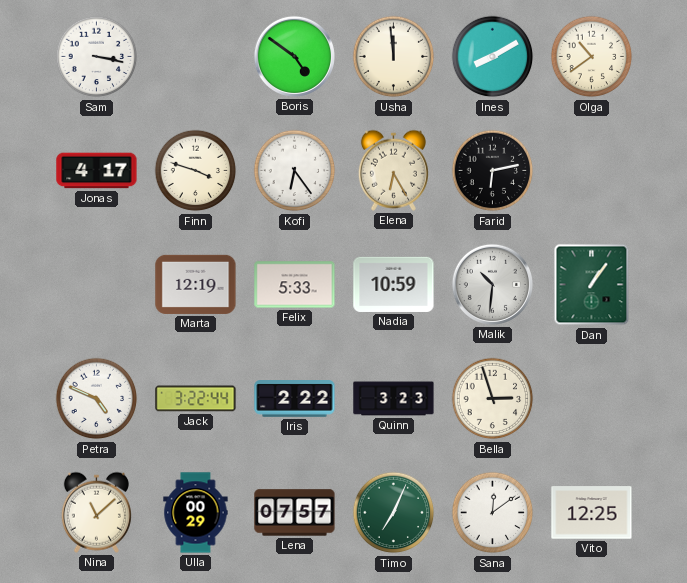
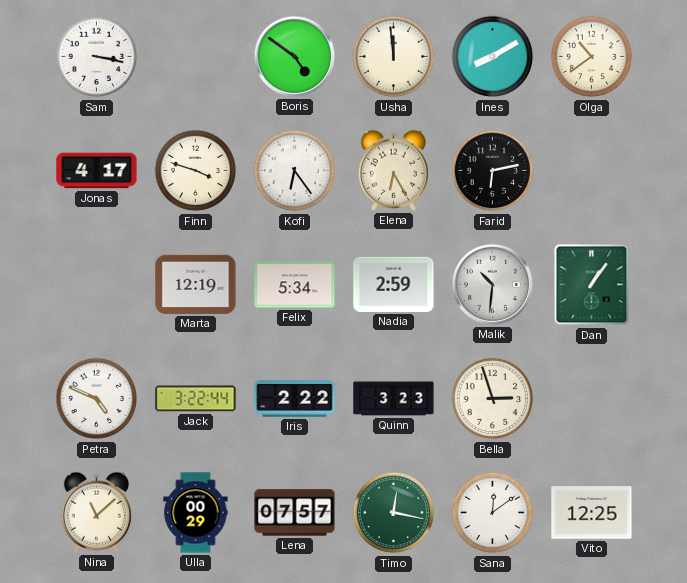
Felix: 5:33 -> 5:34 (295, 285)
Nadia: 10:59 -> 2:59 (394, 284)
Timo: 7:04 -> 12:17 (394, 513)
